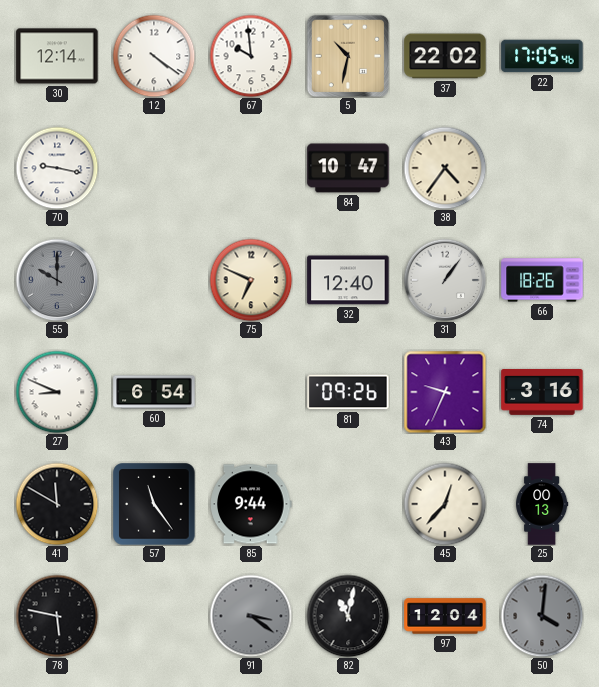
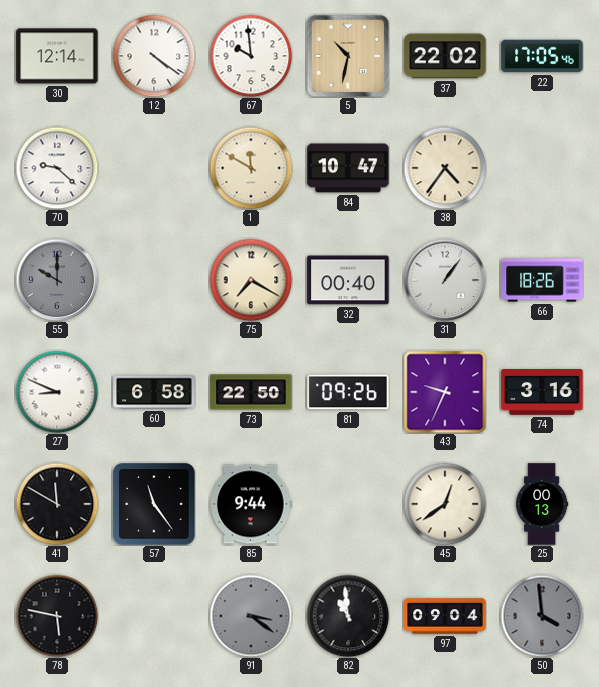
70: 9:17 -> 9:22 (57, 168)
1: none -> 11:50 (251, 168)
75: 6:49 -> 7:20 (251, 280)
32: 12:40 -> 00:40 (348, 280)
60: 6:54 -> 6:58 (154, 392)
73: none -> 22:50 (251, 392)
45: 12:37 -> 12:39 (445, 504)
82: 11:02 -> 10:59 (348, 616)
97: 12:04 -> 09:04 (445, 616)
50: 4:01 -> 3:59 (542, 616)
